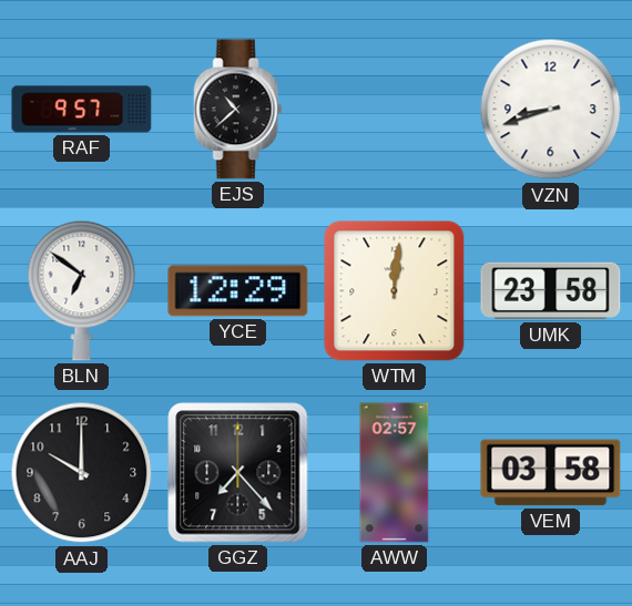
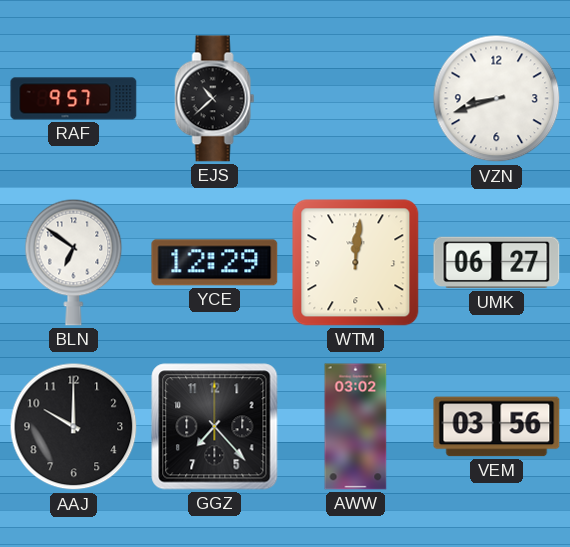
UMK: 23:58 -> 06:27 (497, 263)
AWW: 02:57 -> 03:02 (356, 427)
VEM: 03:58 -> 03:56 (497, 427)
